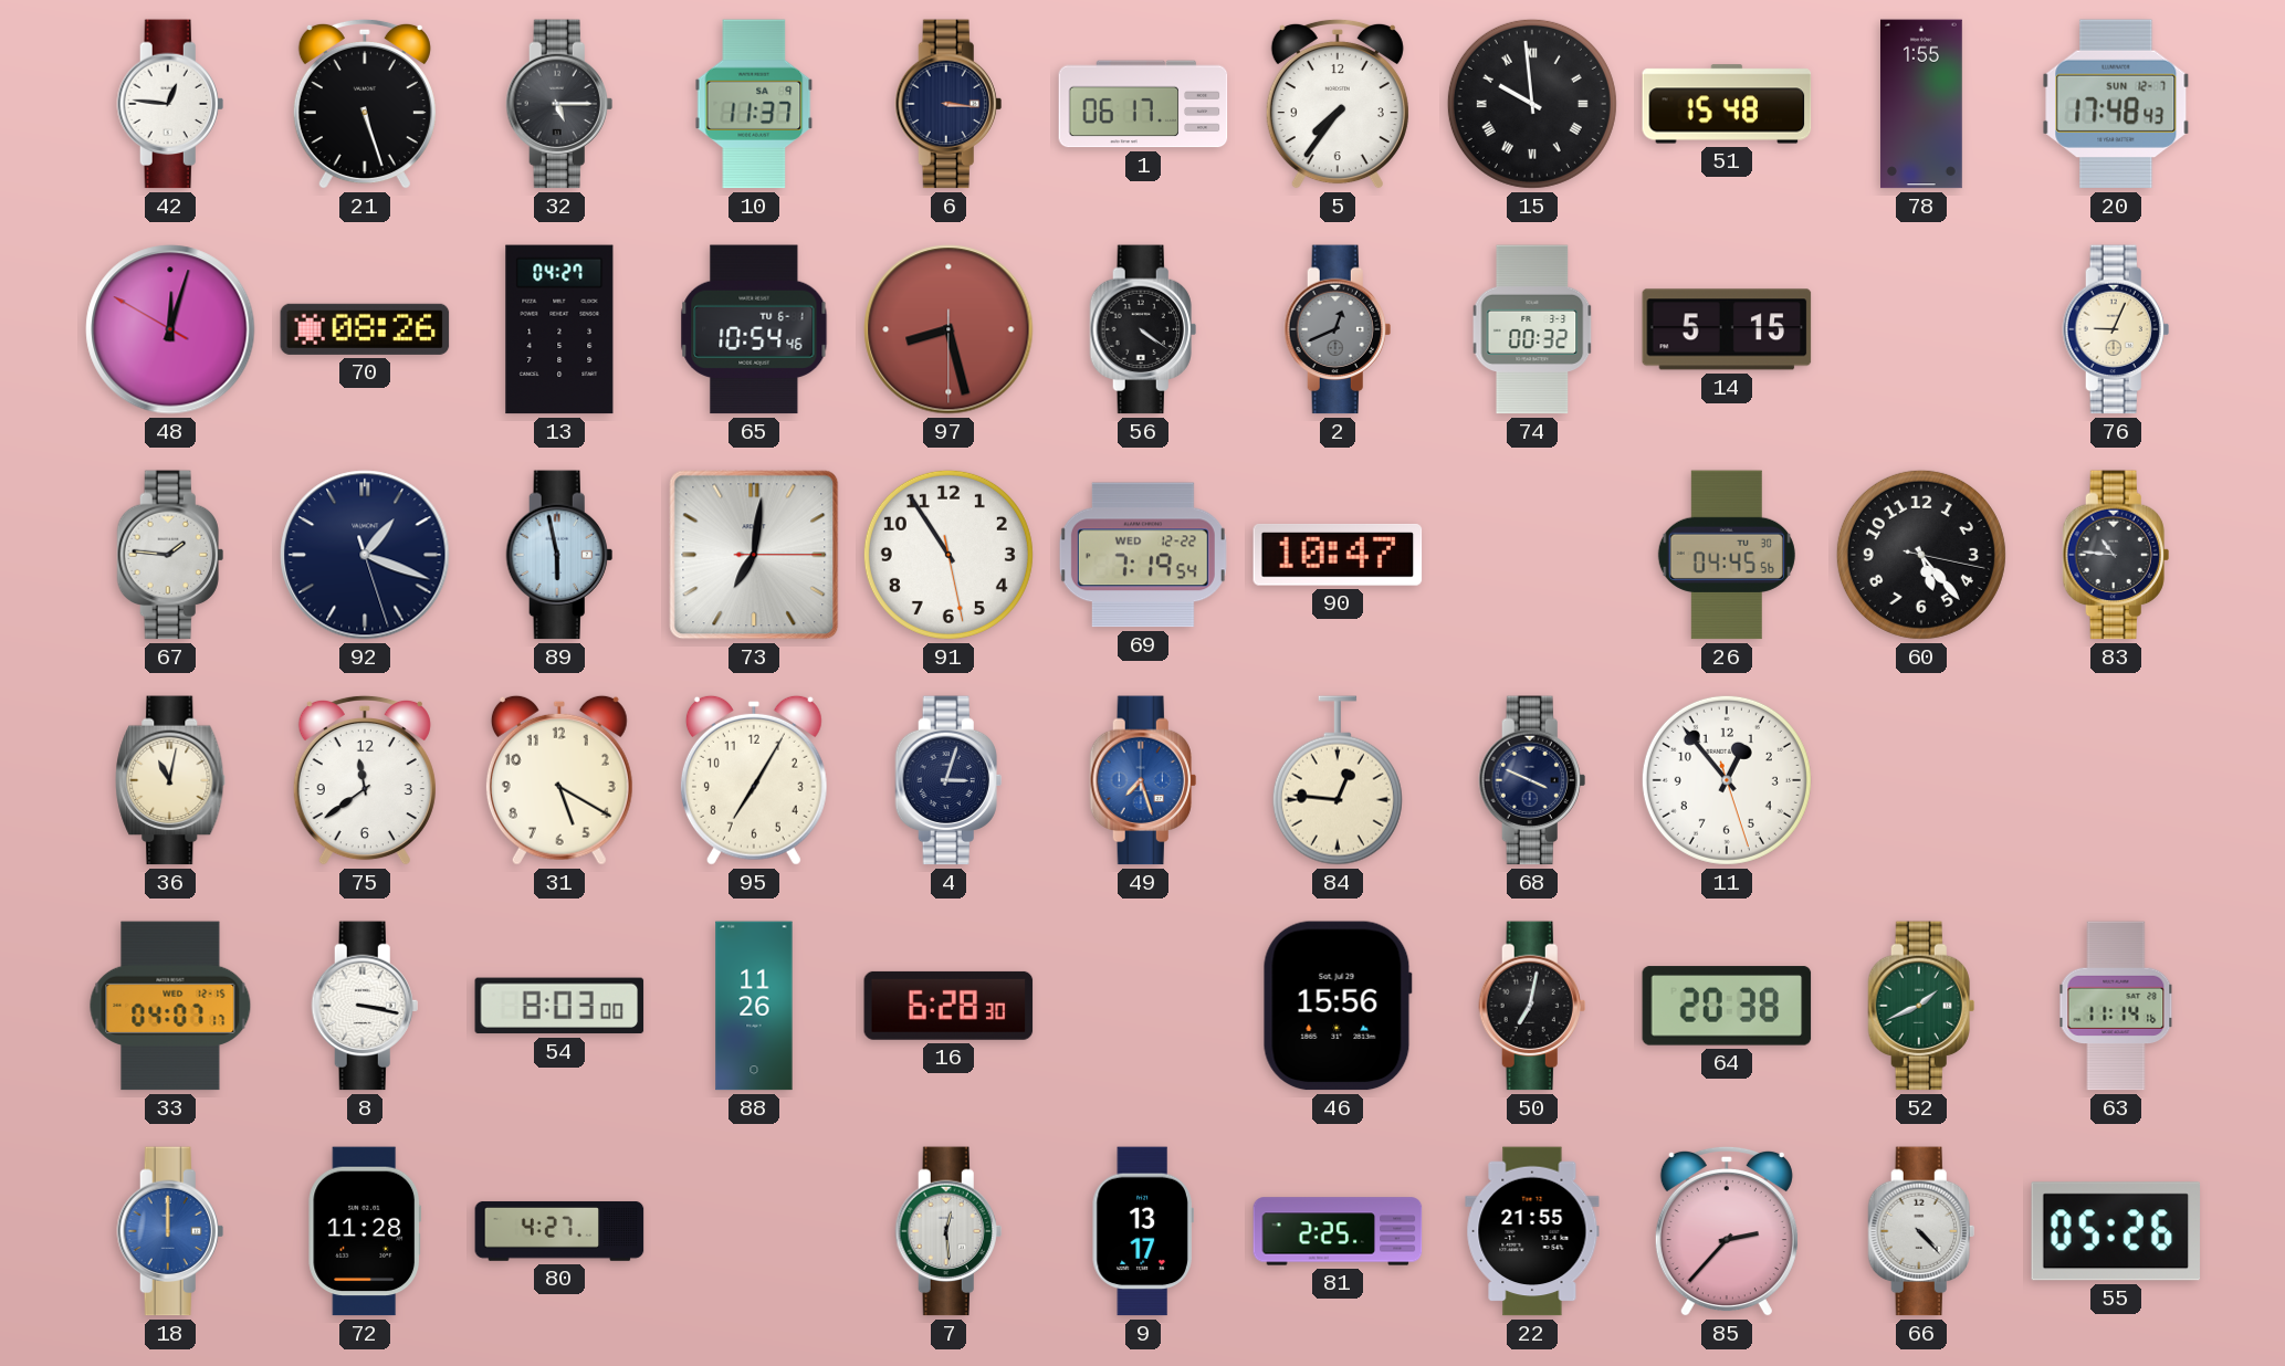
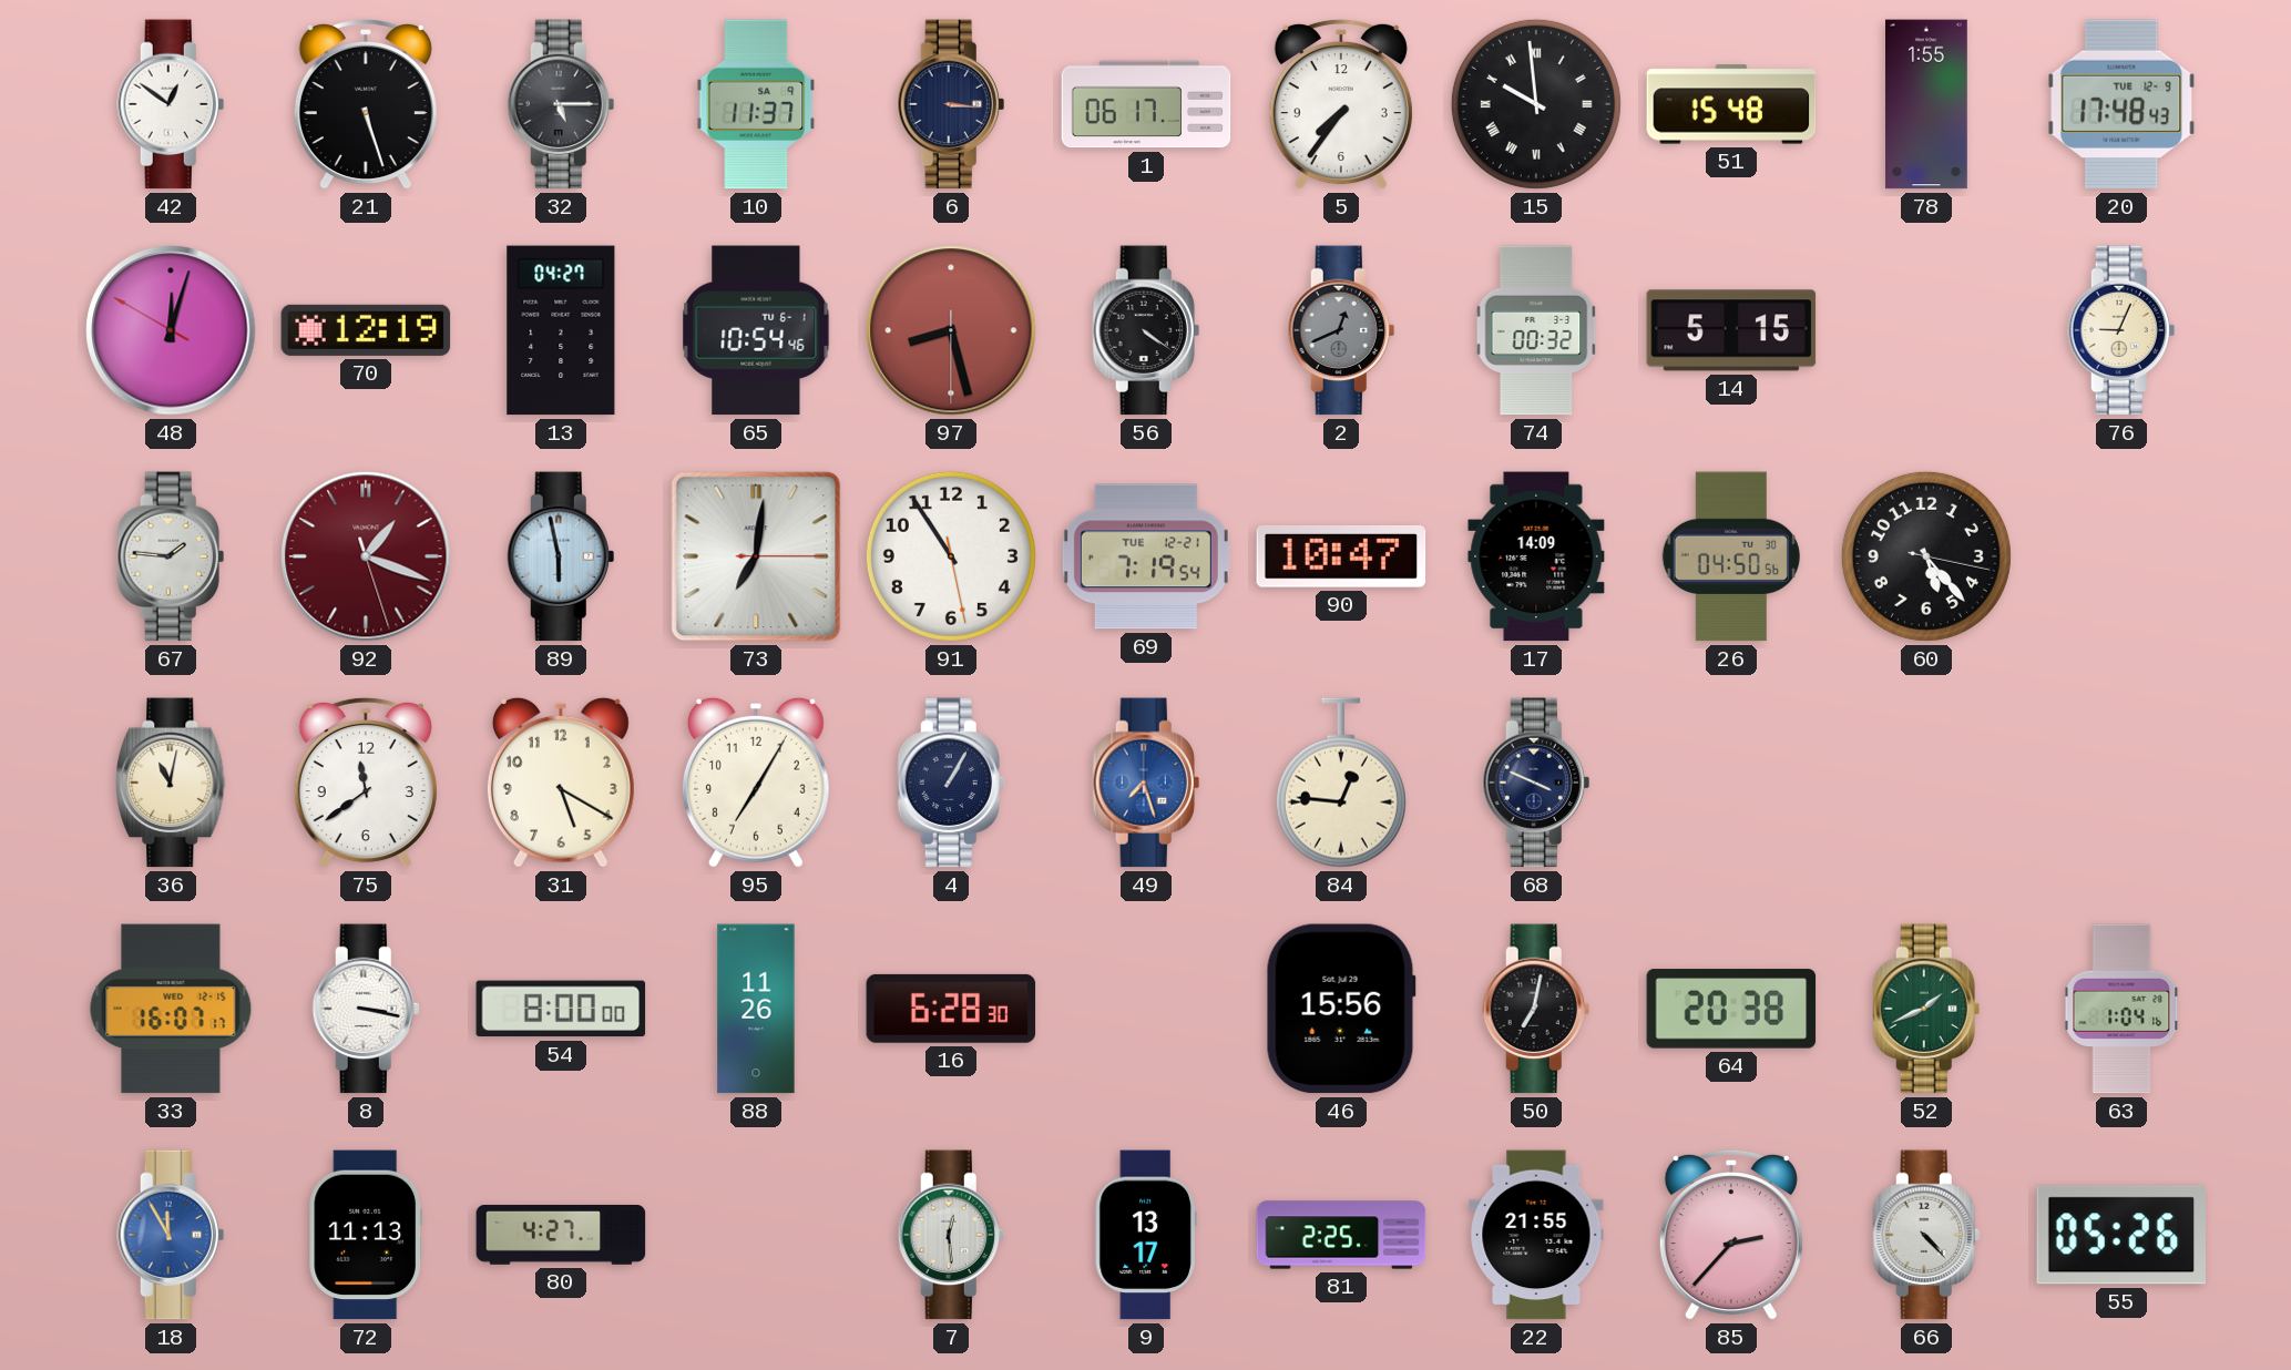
42: 12:46 -> 12:51 (171, 104)
20 date: SUN 12-7 -> TUE 12-9 (2121, 104)
70: 08:26 -> 12:19 (366, 330)
92 dial: navy -> burgundy (366, 556)
69 date: WED 12-22 -> TUE 12-21 (1146, 556)
17: none -> 14:09 (1536, 556)
26: 04:45 -> 04:50 (1731, 556)
83: 10:46 -> none (2116, 555)
4: 3:03 -> 1:05 (951, 783)
11: 12:53 -> none (1727, 780)
33: 04:07 -> 16:07 (171, 1009)
54: 8:03 -> 8:00 (561, 1009)
63: 11:14 -> 1:04 (2121, 1009)
18: 12:00 -> 11:55 (171, 1235)
72: 11:28 -> 11:13 (365, 1235)
